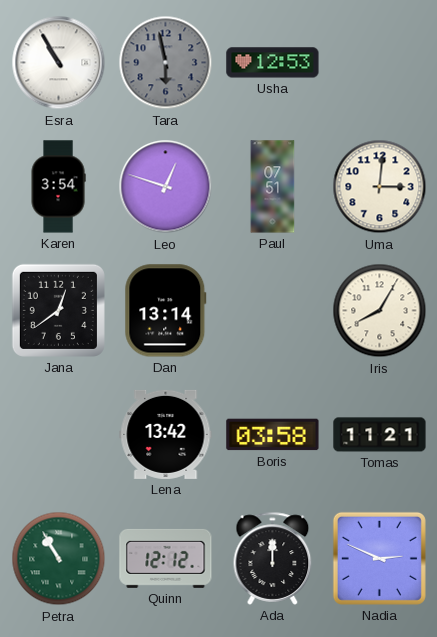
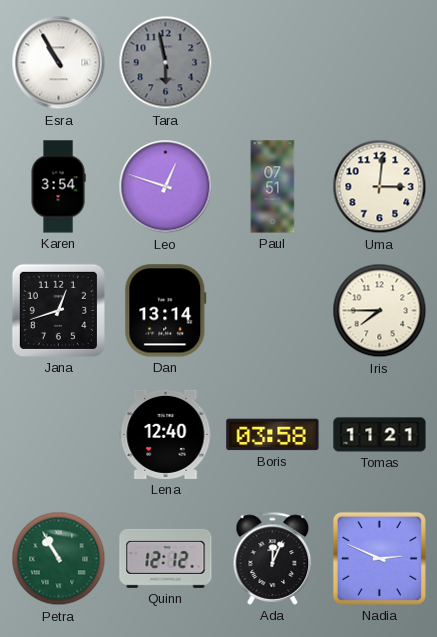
Usha: 12:53 -> none (273, 63)
Jana: 12:39 -> 12:42 (58, 310)
Iris: 8:05 -> 7:45 (380, 311)
Lena: 13:42 -> 12:40 (166, 434)
Ada: 12:00 -> 12:04 (273, 558)
